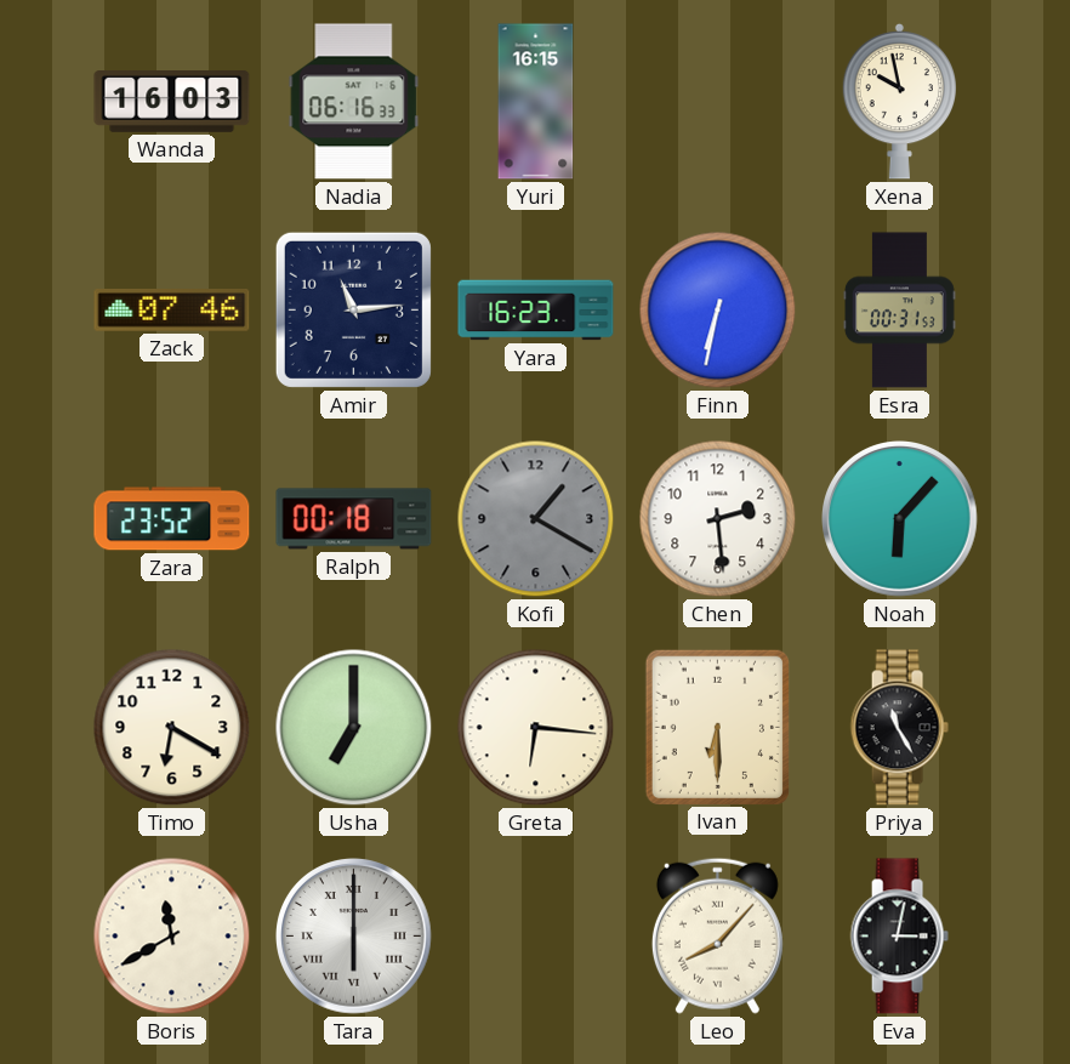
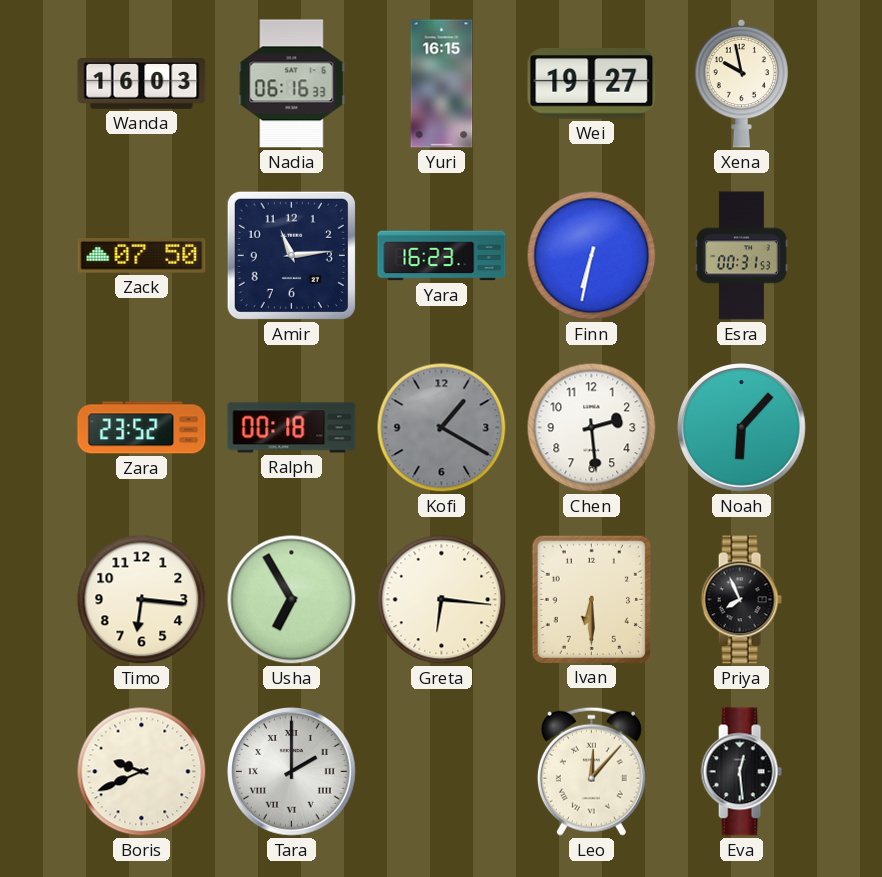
Wei: none -> 19:27 (592, 84)
Zack: 07:46 -> 07:50 (142, 256)
Timo: 6:20 -> 6:16 (142, 600)
Usha: 7:00 -> 6:55 (292, 600)
Priya: 11:25 -> 7:56 (741, 600)
Boris: 11:40 -> 9:41 (142, 772)
Tara: 6:00 -> 2:00 (292, 772)
Leo: 8:07 -> 12:07 (591, 771)
Eva: 3:02 -> 12:29 (741, 772)
